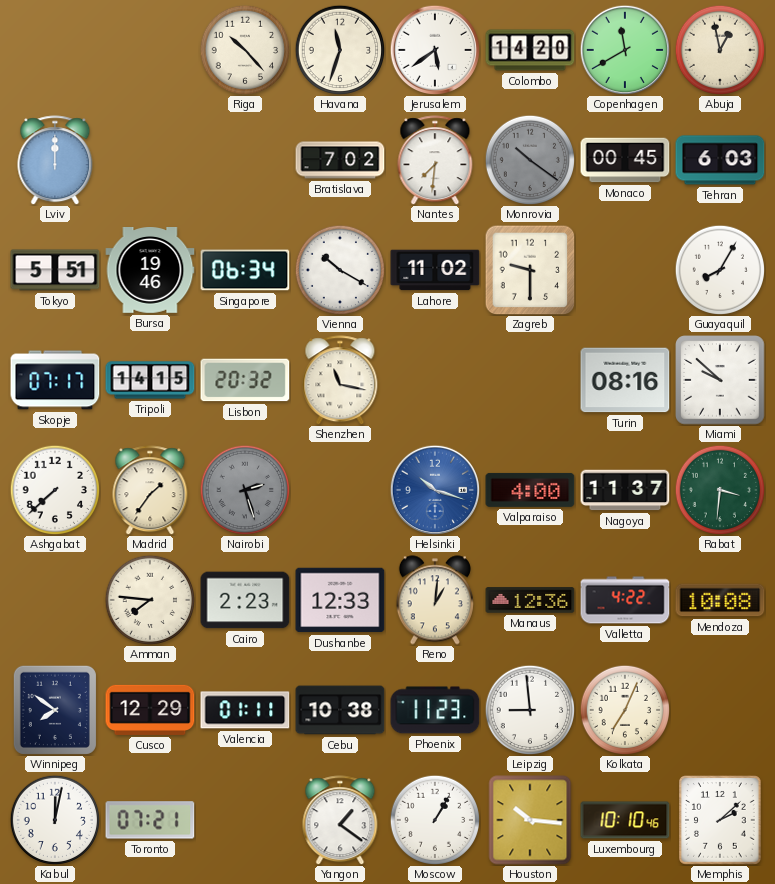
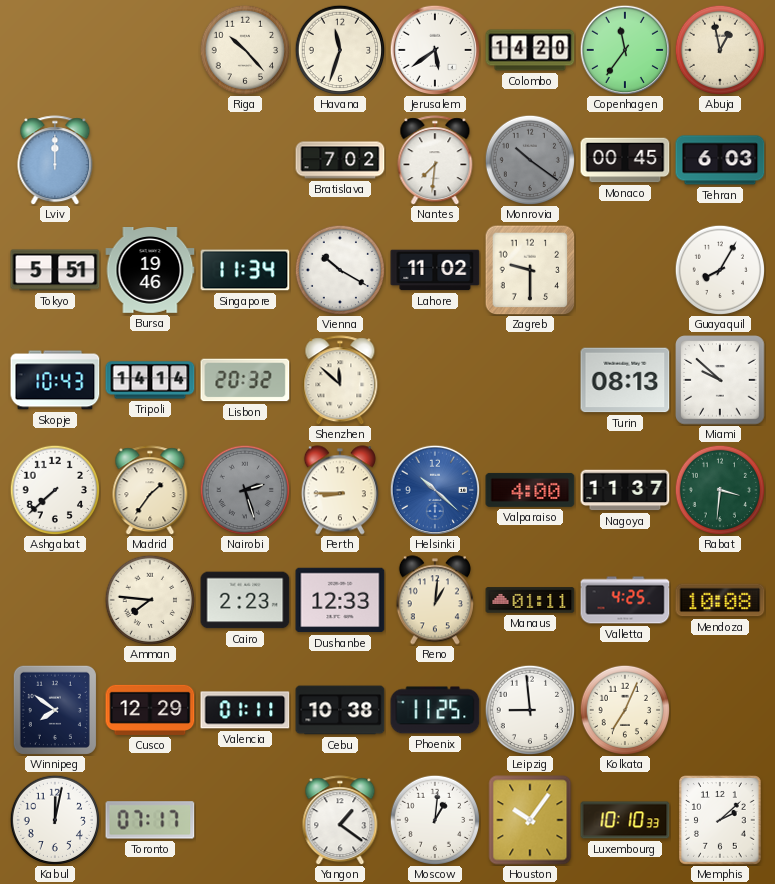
Copenhagen: 11:40 -> 11:36 (624, 49)
Singapore: 06:34 -> 11:34 (245, 270)
Skopje: 07:17 -> 10:43 (55, 380)
Tripoli: 14:15 -> 14:14 (150, 380)
Shenzhen: 11:17 -> 11:52 (340, 380)
Turin: 08:16 -> 08:13 (625, 380)
Perth: none -> 8:45 (340, 490)
Helsinki: 10:18 -> 10:22 (434, 489)
Manaus: 12:36 -> 01:11 (530, 600)
Valletta: 4:22 -> 4:25 (625, 600)
Phoenix: 11:23 -> 11:25 (435, 710)
Toronto: 07:21 -> 07:17 (150, 820)
Moscow: 1:05 -> 1:01 (434, 819)
Houston: 10:16 -> 10:06 (530, 820)
Luxembourg: 10:10:46 -> 10:10:33 (625, 820)
